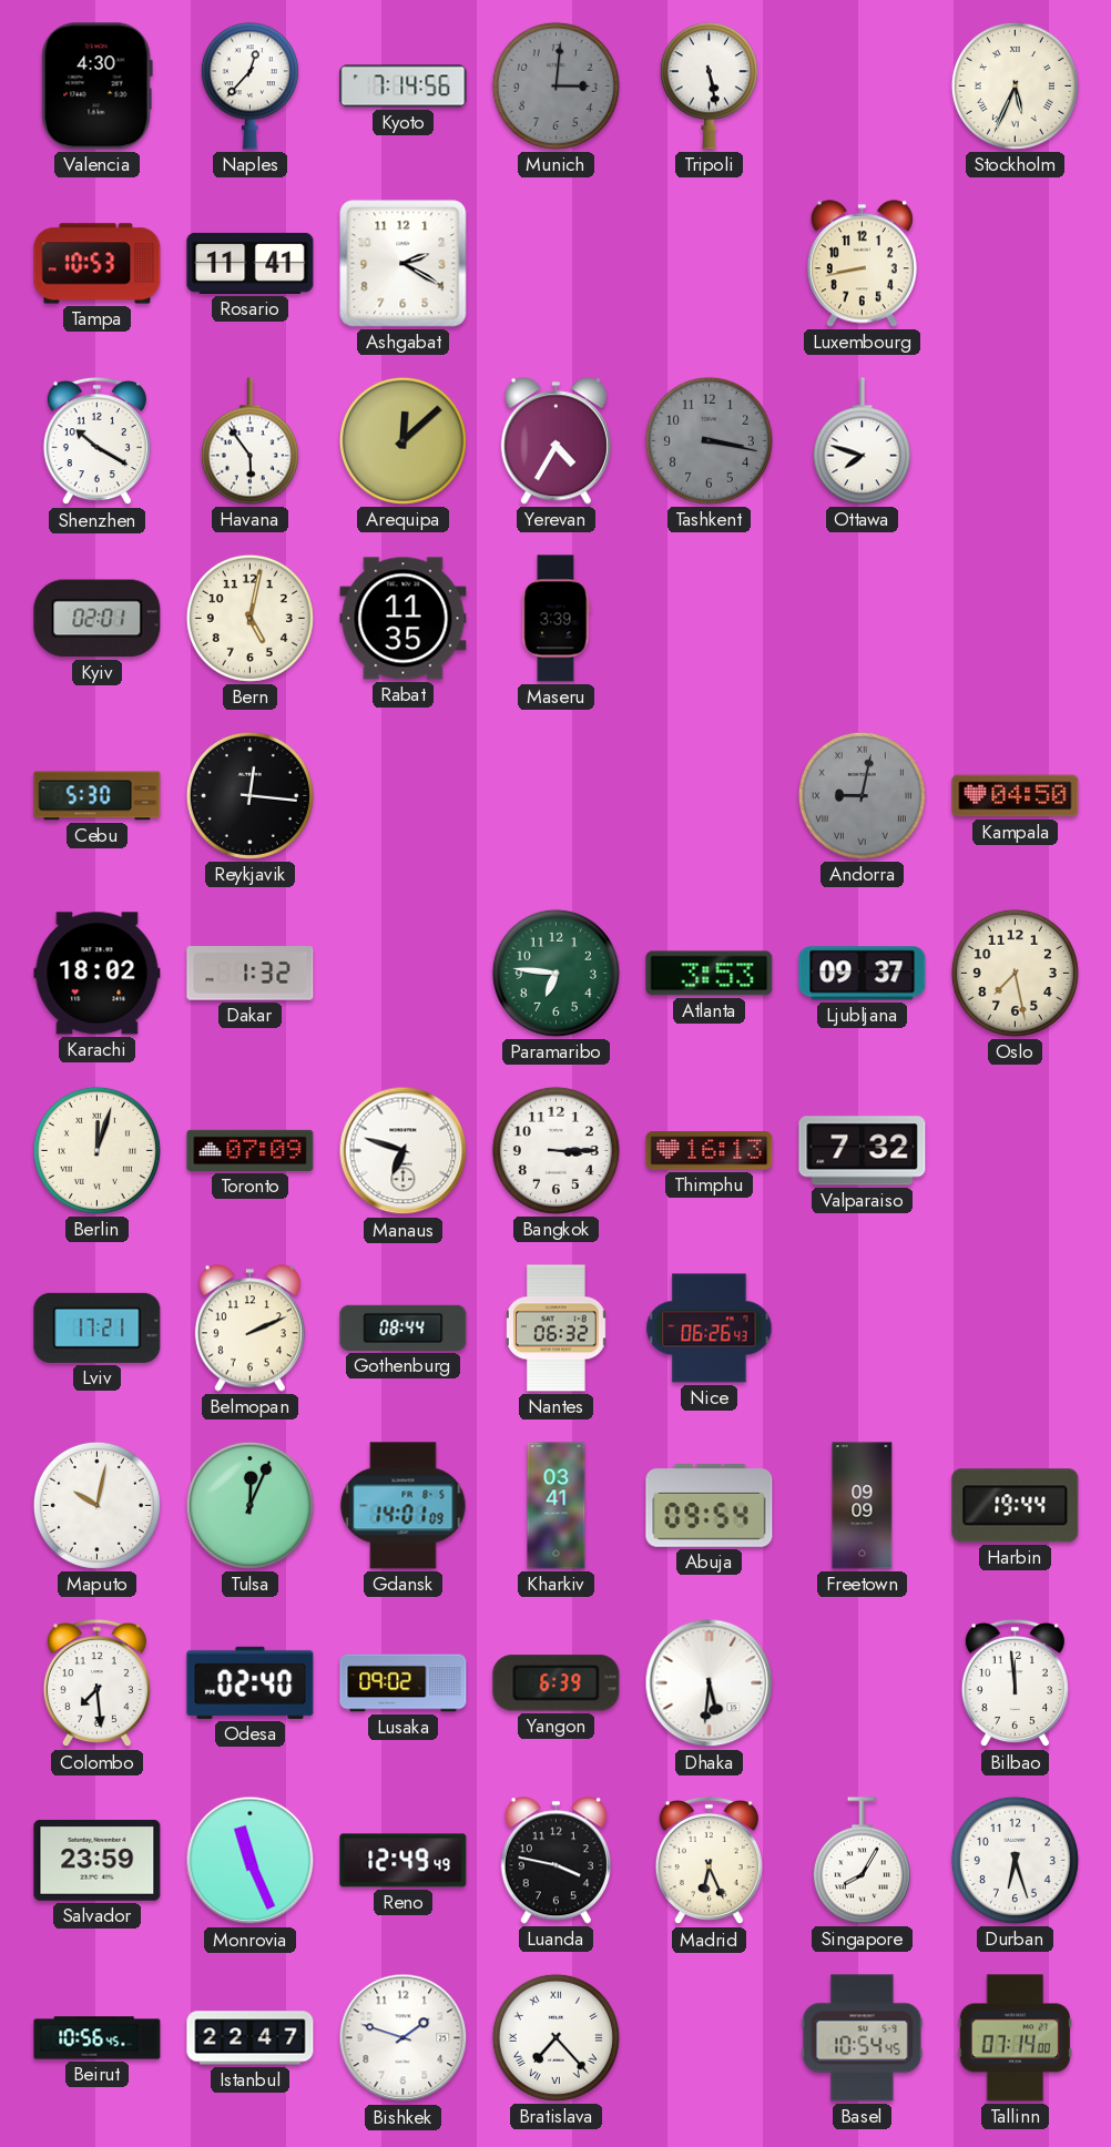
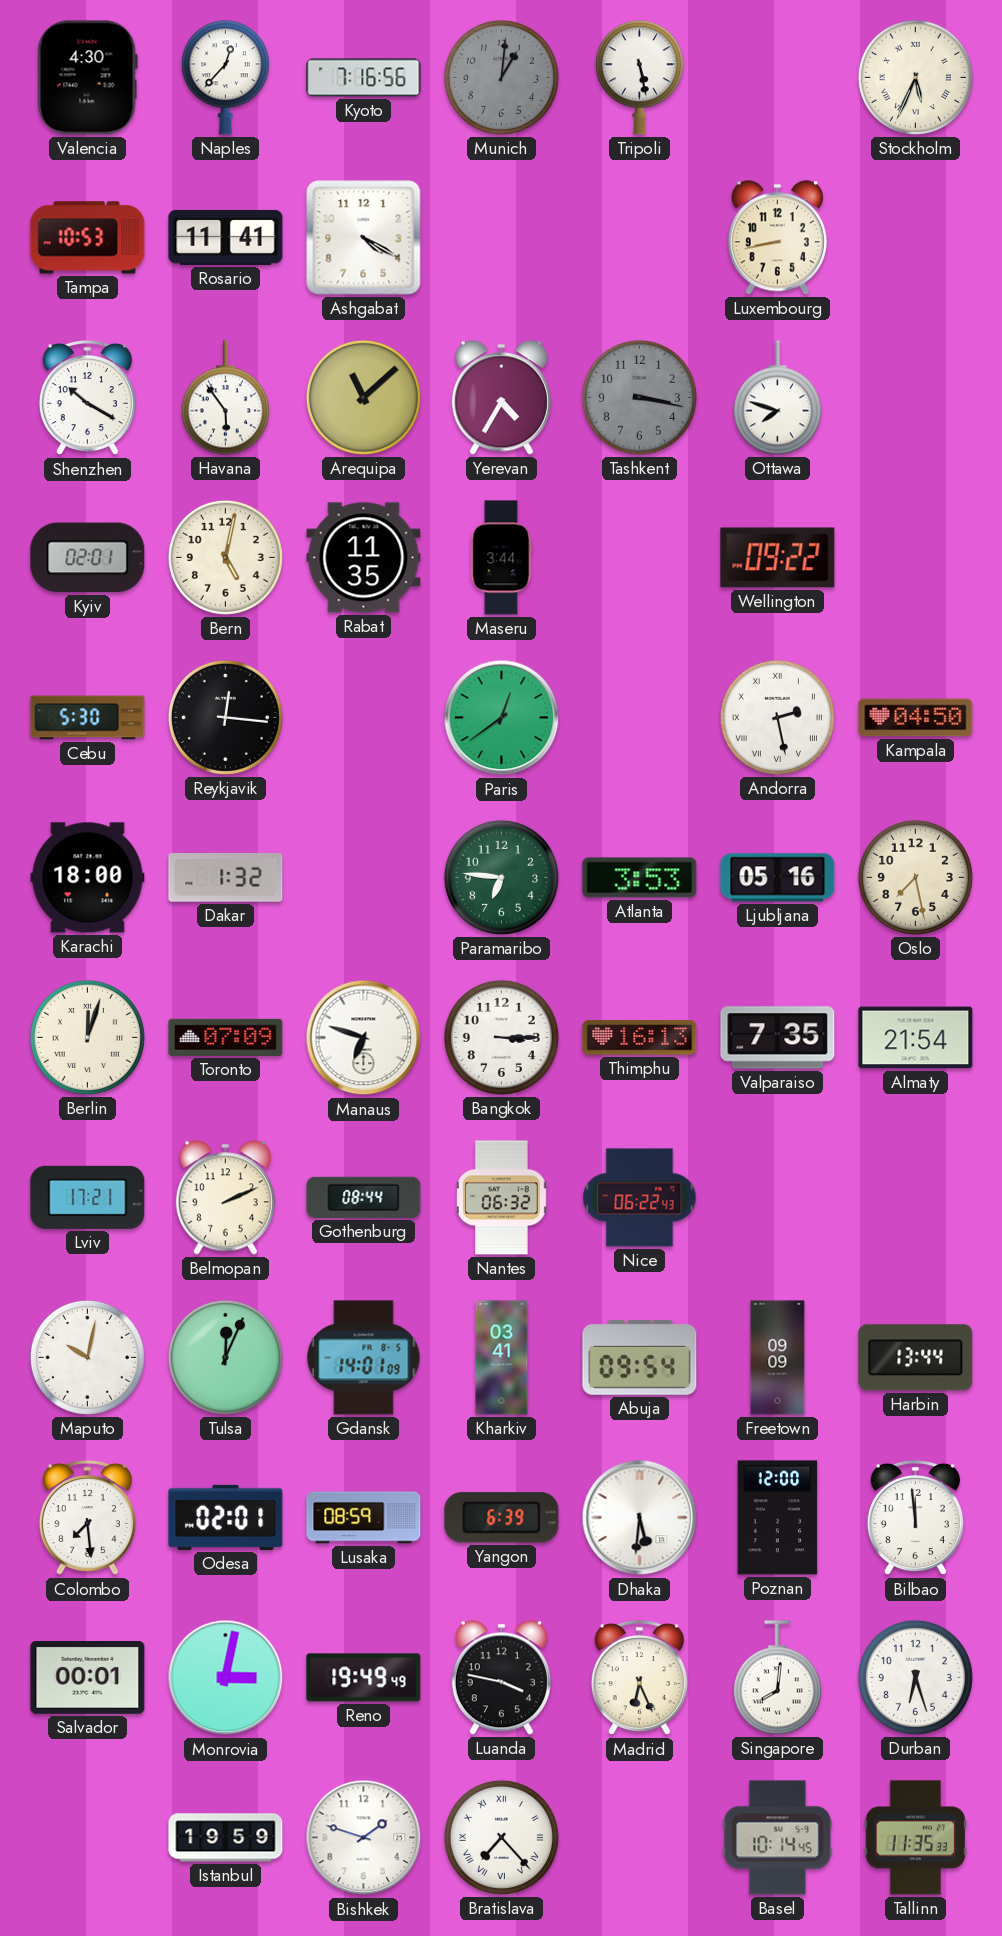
Kyoto: 7:14 -> 7:16 (364, 78)
Munich: 3:01 -> 1:01 (501, 77)
Ashgabat: 2:20 -> 4:20 (364, 238)
Arequipa: 12:08 -> 11:08 (363, 397)
Maseru: 3:39 -> 3:44 (502, 558)
Wellington: none -> 09:22 (778, 558)
Paris: none -> 12:39 (502, 718)
Andorra: 9:02 -> 2:28 (777, 717)
Andorra dial: grey -> white (777, 717)
Karachi: 18:02 -> 18:00 (88, 878)
Ljubljana: 09:37 -> 05:16 (778, 878)
Valparaiso: 7:32 -> 7:35 (778, 1038)
Almaty: none -> 21:54 (916, 1038)
Nice: 06:26 -> 06:22 (640, 1198)
Harbin: 19:44 -> 13:44 (916, 1358)
Odesa: 02:40 -> 02:01 (226, 1517)
Lusaka: 09:02 -> 08:59 (364, 1518)
Poznan: none -> 12:00 (778, 1518)
Salvador: 23:59 -> 00:01 (88, 1678)
Monrovia: 11:26 -> 3:02 (226, 1678)
Reno: 12:49 -> 19:49 (364, 1678)
Singapore: 8:05 -> 8:01 (777, 1678)
Beirut: 10:56 -> none (98, 2038)
Istanbul: 22:47 -> 19:59 (226, 1838)
Basel: 10:54 -> 10:14 (778, 1838)
Tallinn: 07:14 -> 11:35 (916, 1838)
